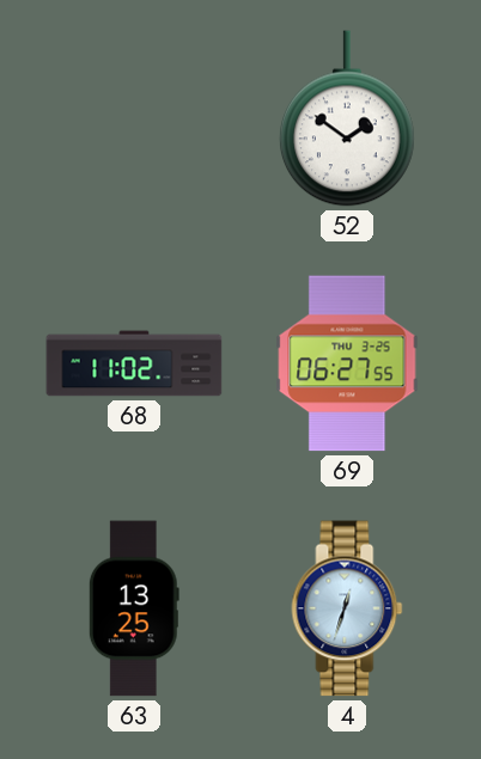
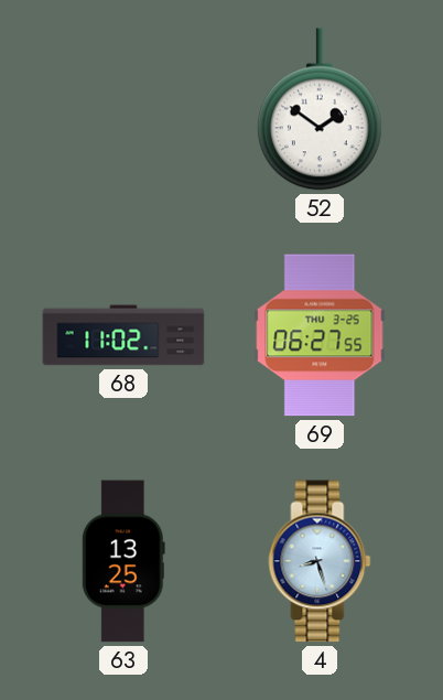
4: 12:33 -> 8:27 (320, 561)
